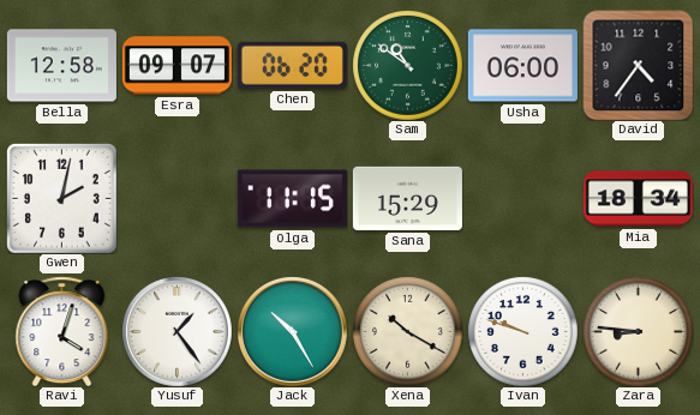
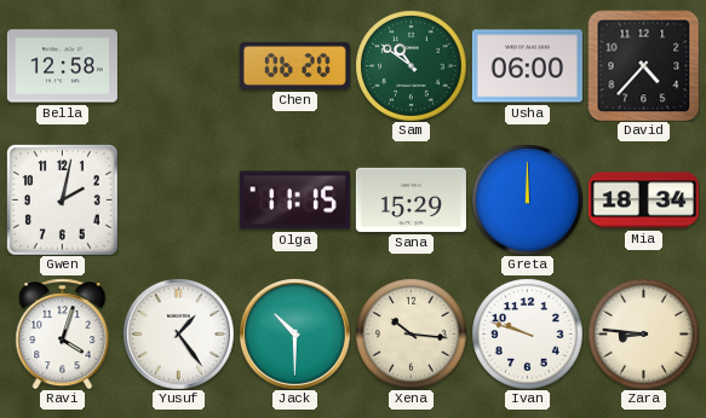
Esra: 09:07 -> none (177, 66)
David: 4:36 -> 4:37 (643, 65)
Greta: none -> 12:00 (527, 199)
Jack: 10:25 -> 10:30 (295, 335)
Xena: 10:20 -> 10:16 (411, 333)
